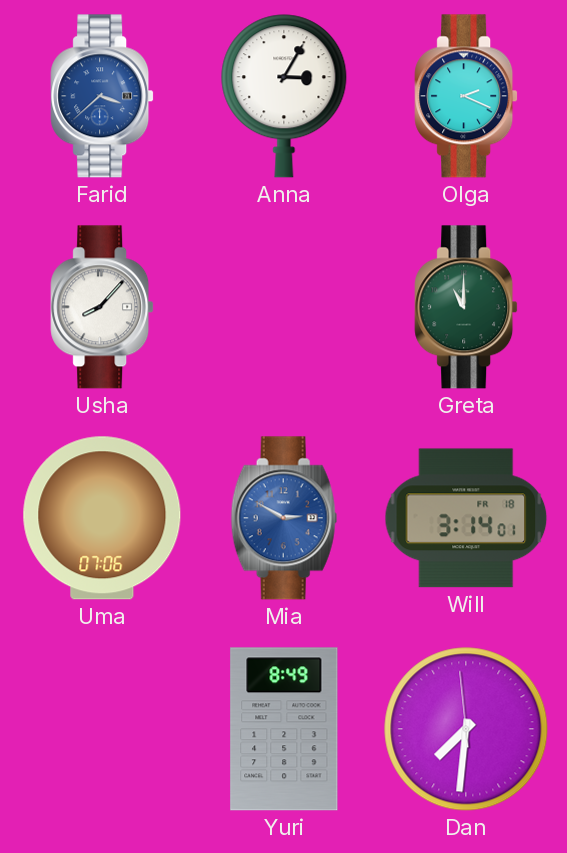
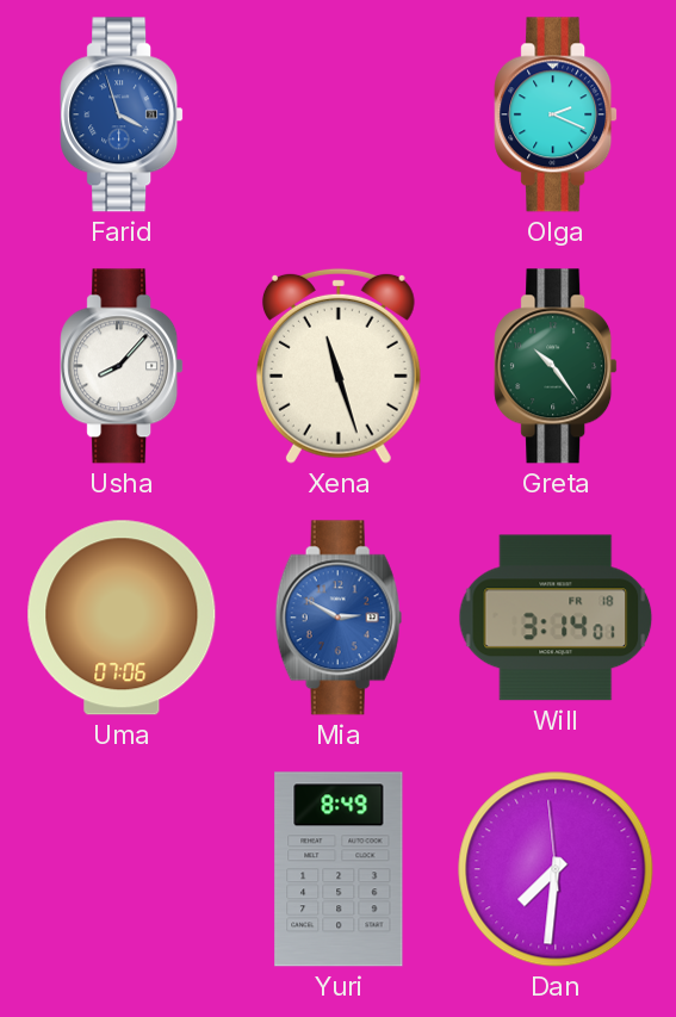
Farid: 3:38 -> 3:57 (122, 114)
Anna: 3:05 -> none (284, 96)
Xena: none -> 11:27 (339, 366)
Greta: 11:00 -> 10:24 (556, 366)
